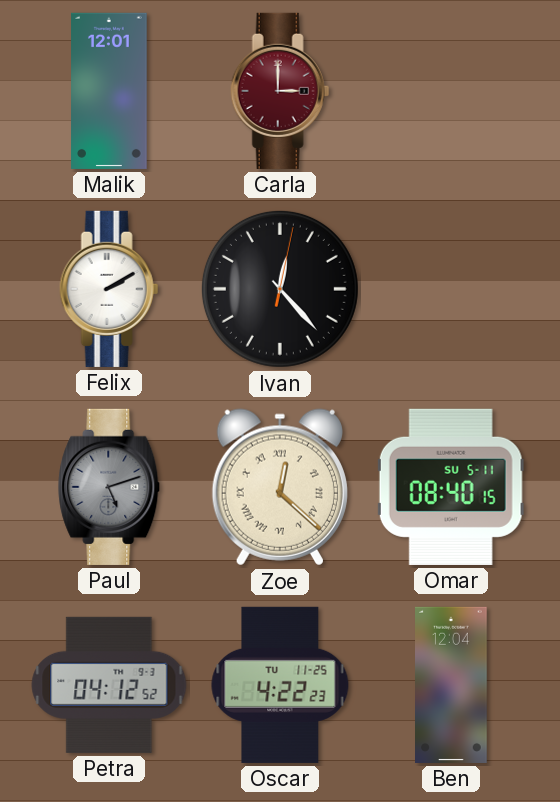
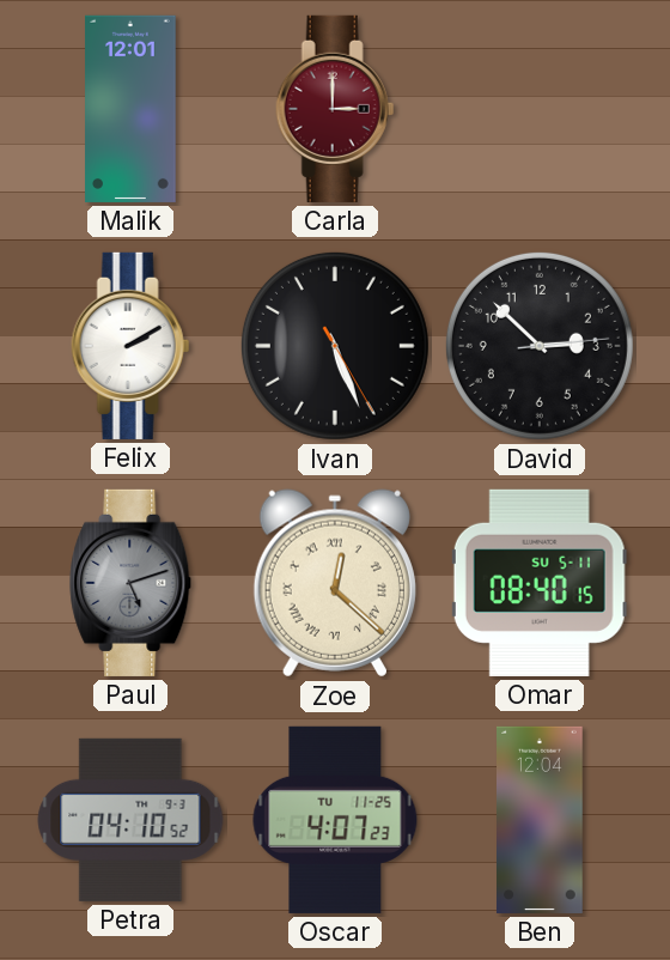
Ivan: 12:23 -> 5:26 (335, 346)
David: none -> 2:52 (540, 346)
Petra: 04:12 -> 04:10 (130, 820)
Oscar: 4:22 -> 4:07 (335, 820)
